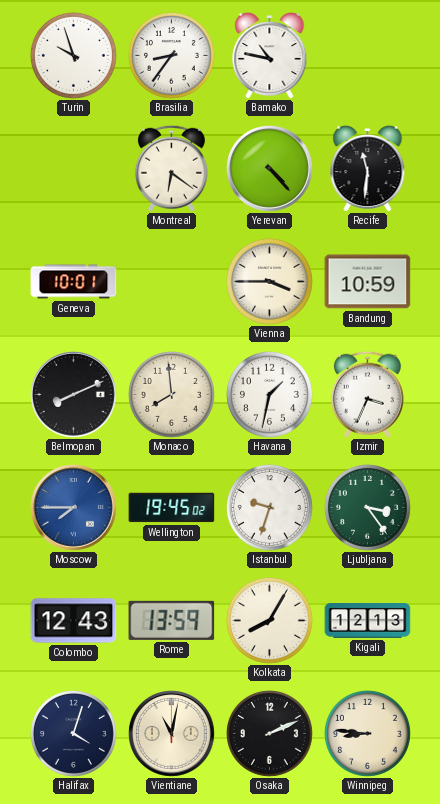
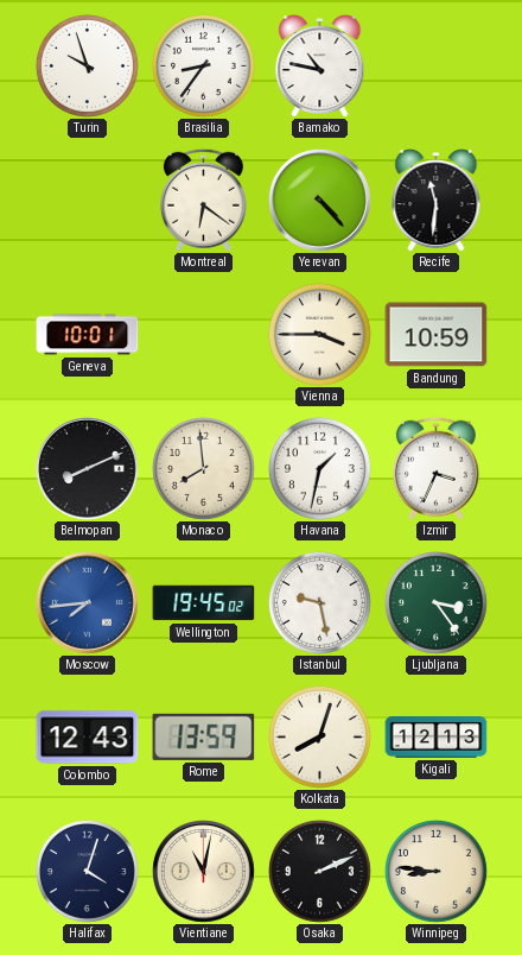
Moscow: 7:45 -> 7:44 (88, 603)
Istanbul: 9:33 -> 9:28 (319, 602)
Kolkata: 8:05 -> 8:03 (319, 736)
